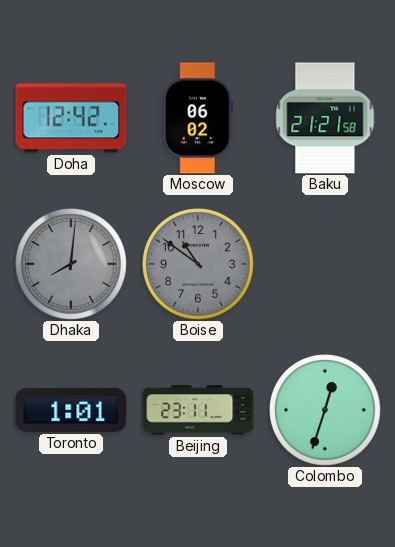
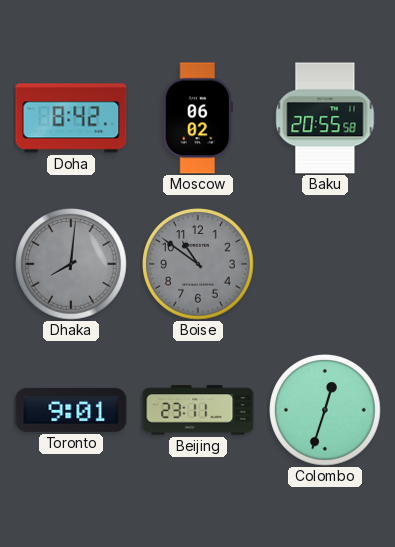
Doha: 12:42 -> 8:42 (71, 118)
Baku: 21:21 -> 20:55 (325, 118)
Toronto: 1:01 -> 9:01 (71, 410)
